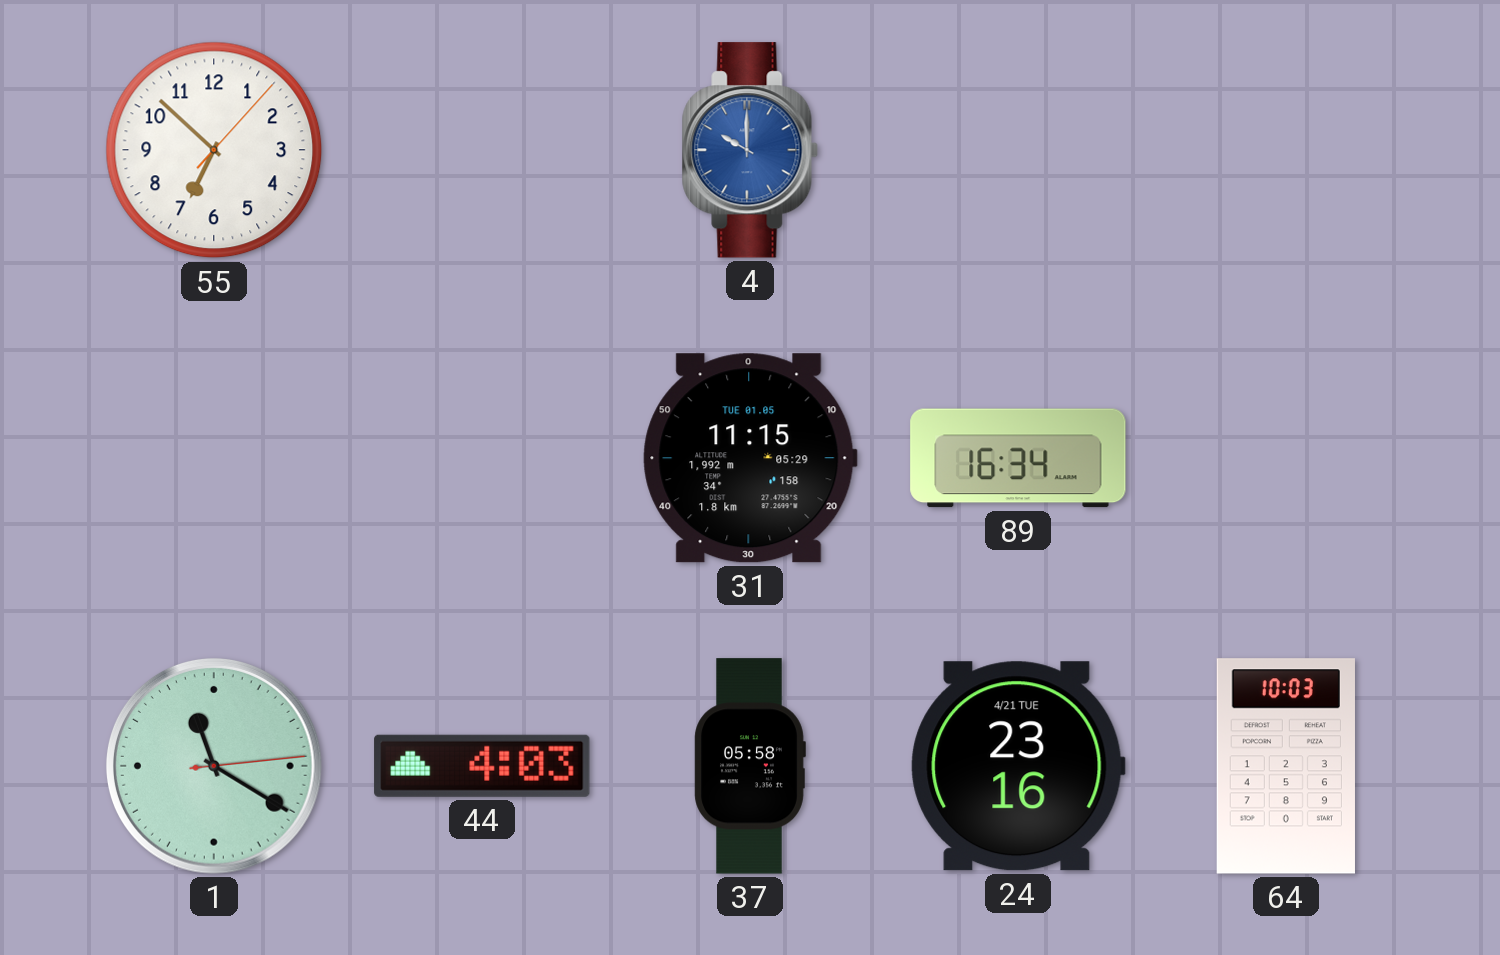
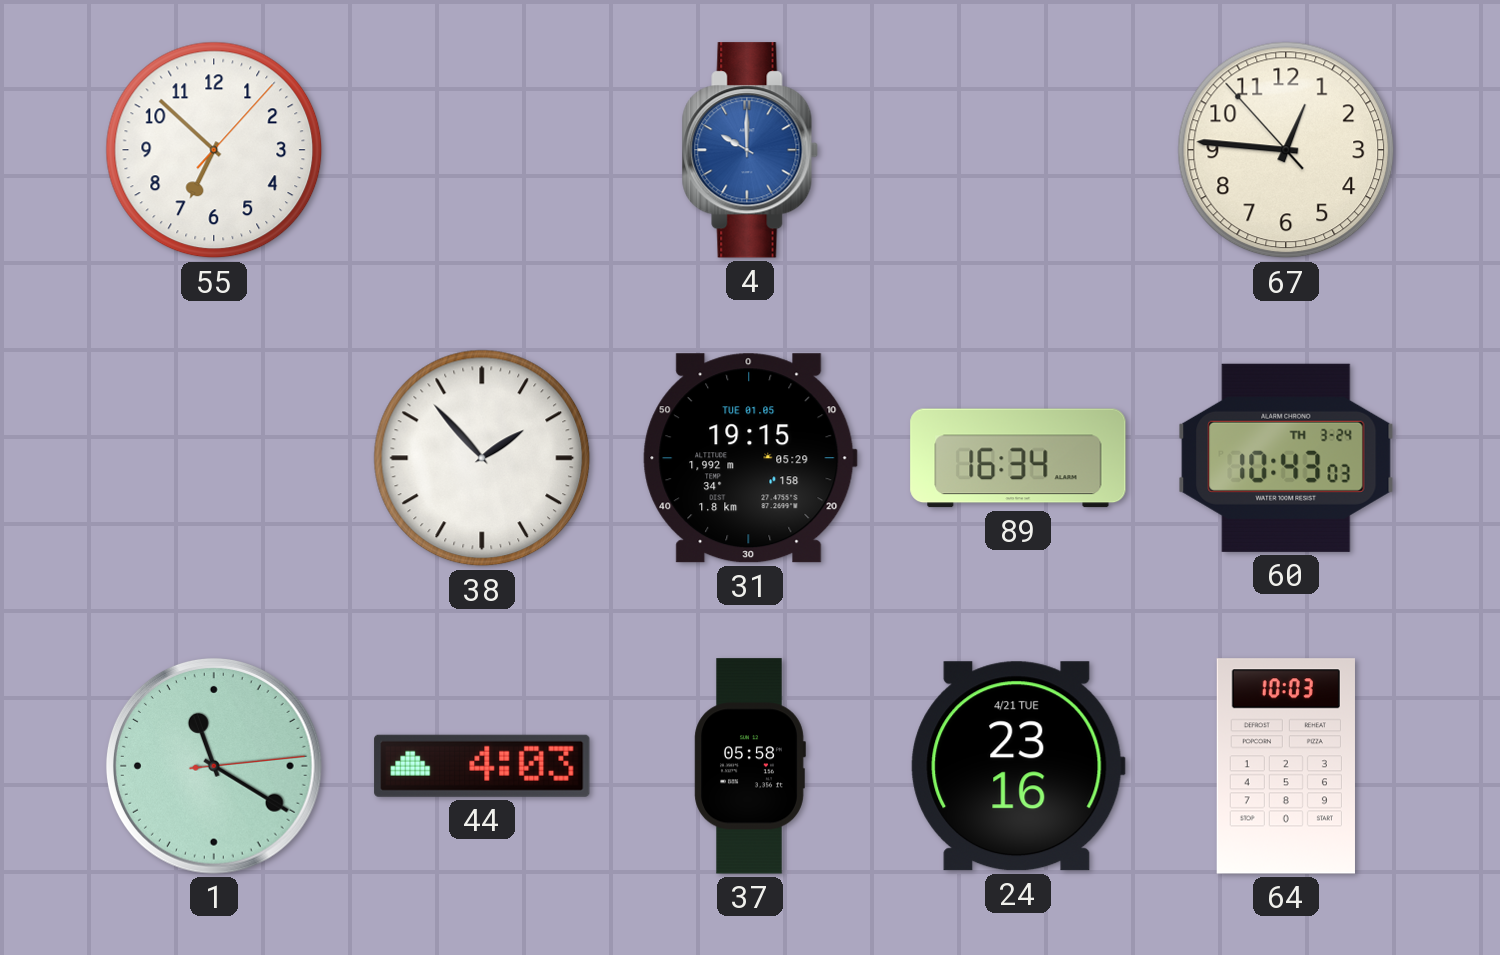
67: none -> 12:45 (1286, 150)
38: none -> 1:53 (482, 458)
31: 11:15 -> 19:15 (750, 458)
60: none -> 10:43 (1286, 458)
